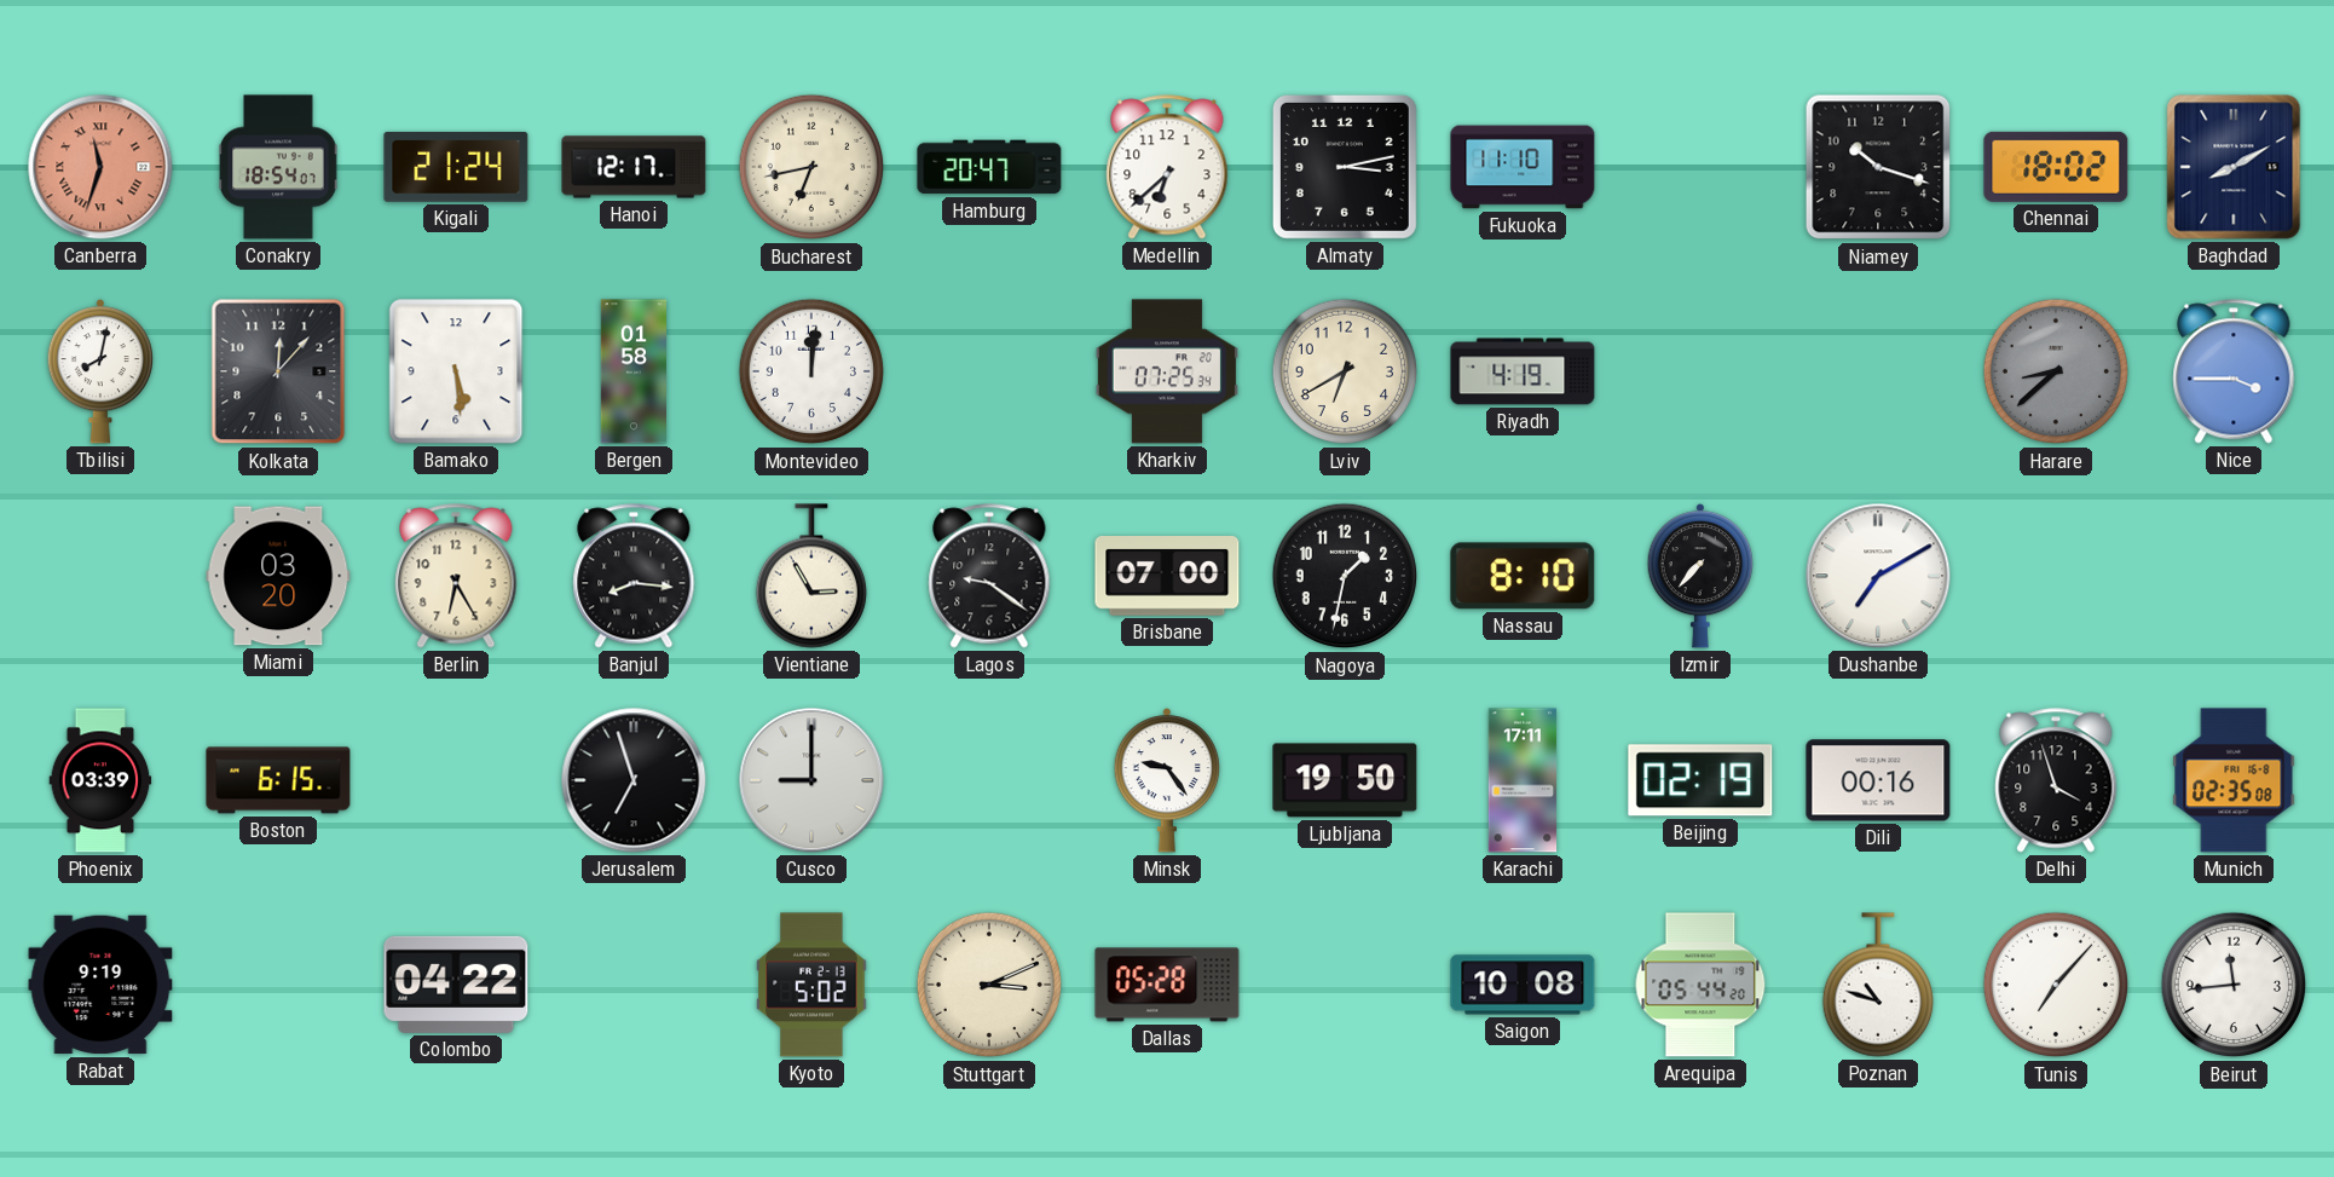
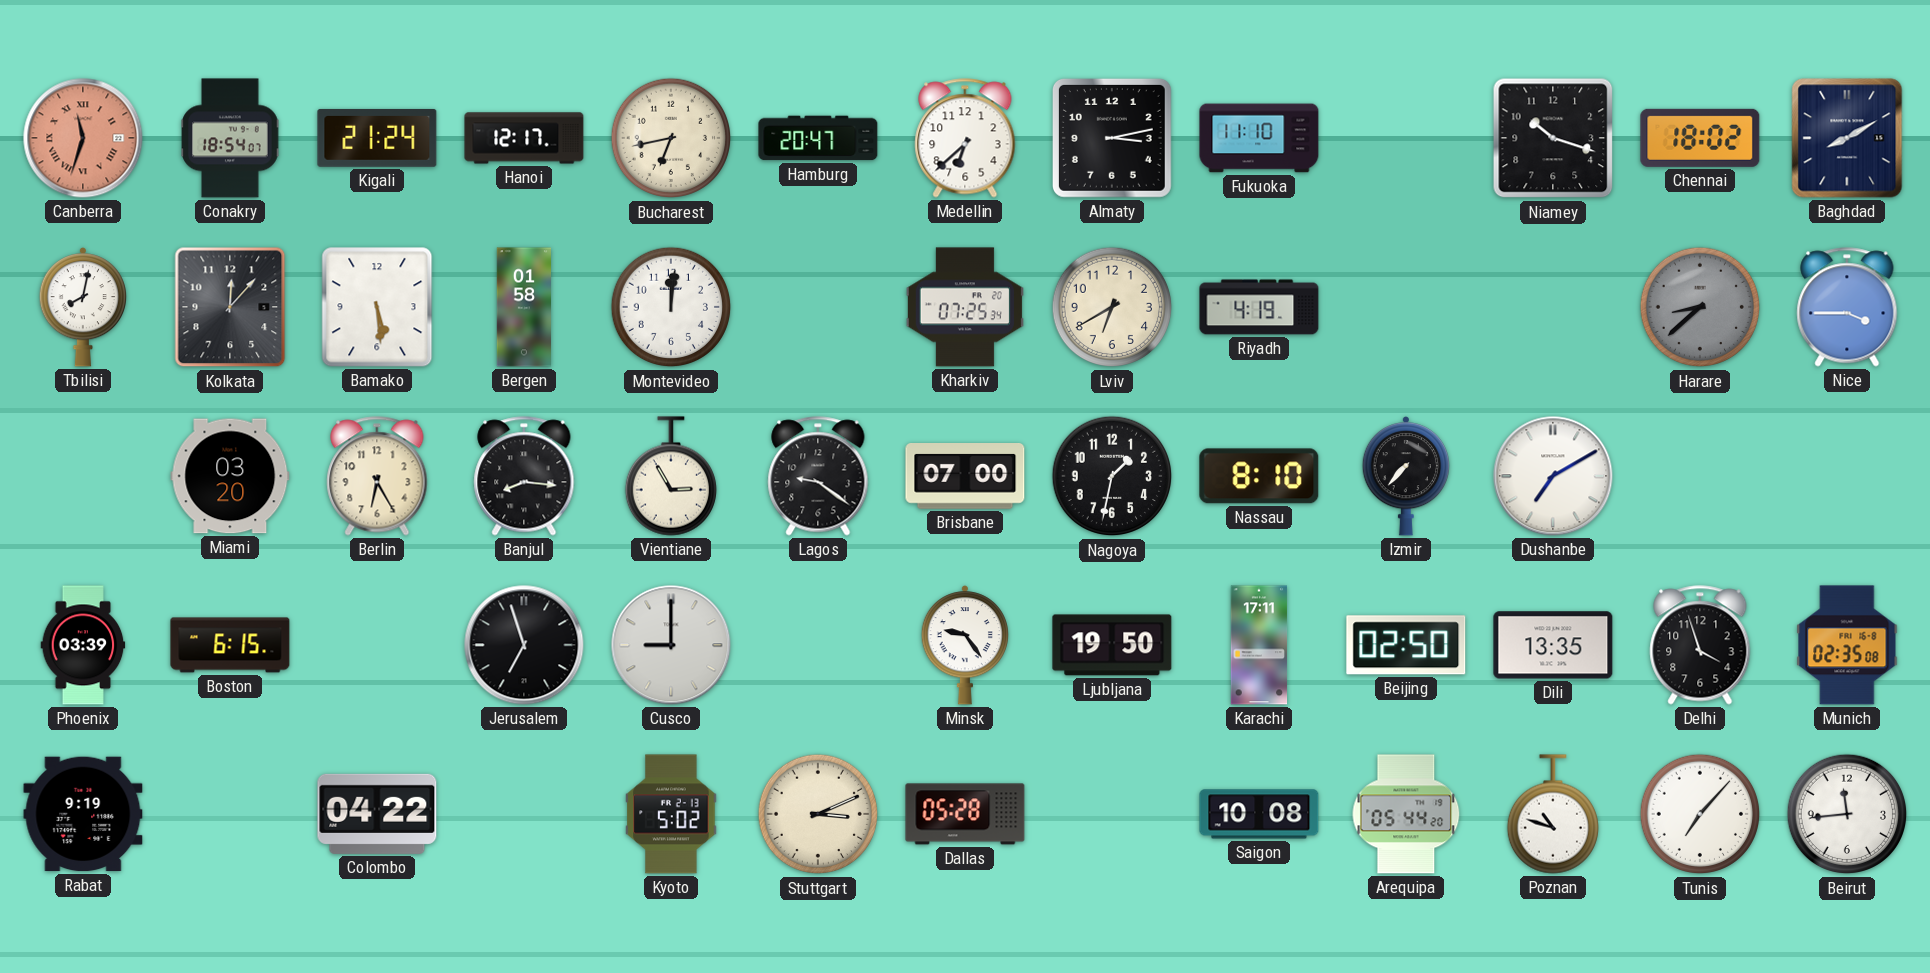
Beijing: 02:19 -> 02:50 (1406, 645)
Dili: 00:16 -> 13:35 (1553, 645)
